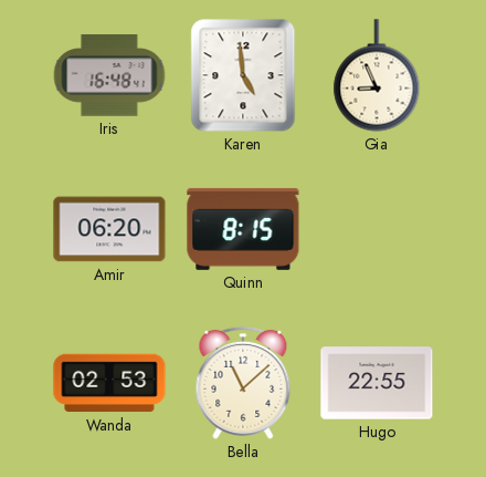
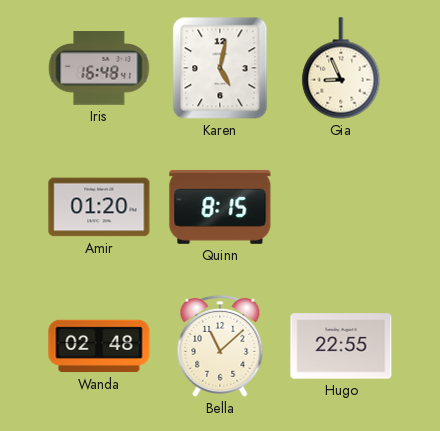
Karen: 4:59 -> 5:02 (220, 68)
Amir: 06:20 -> 01:20 (99, 207)
Wanda: 02:53 -> 02:48 (99, 346)
